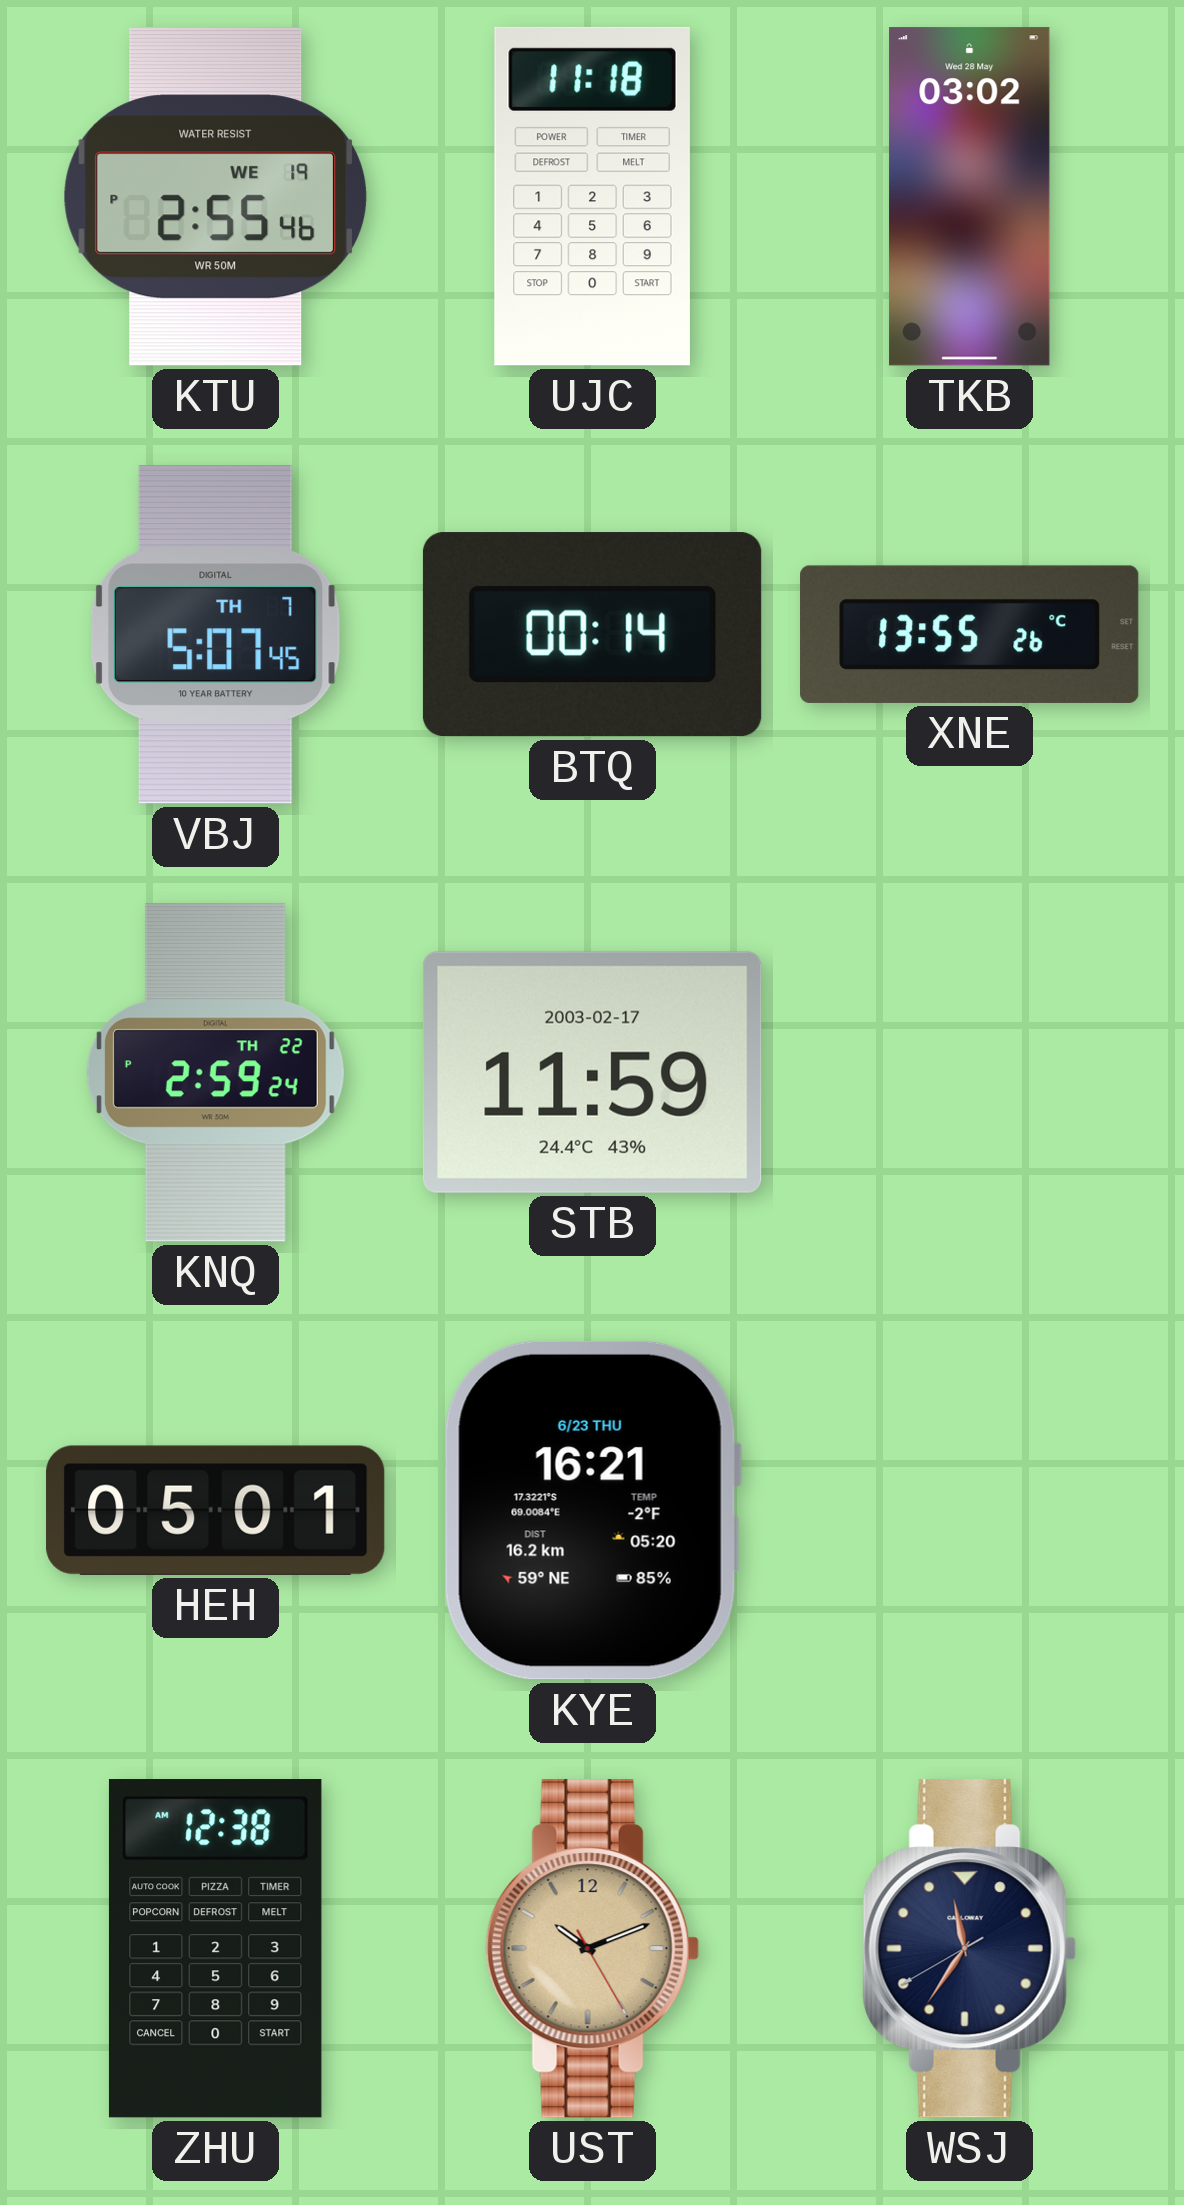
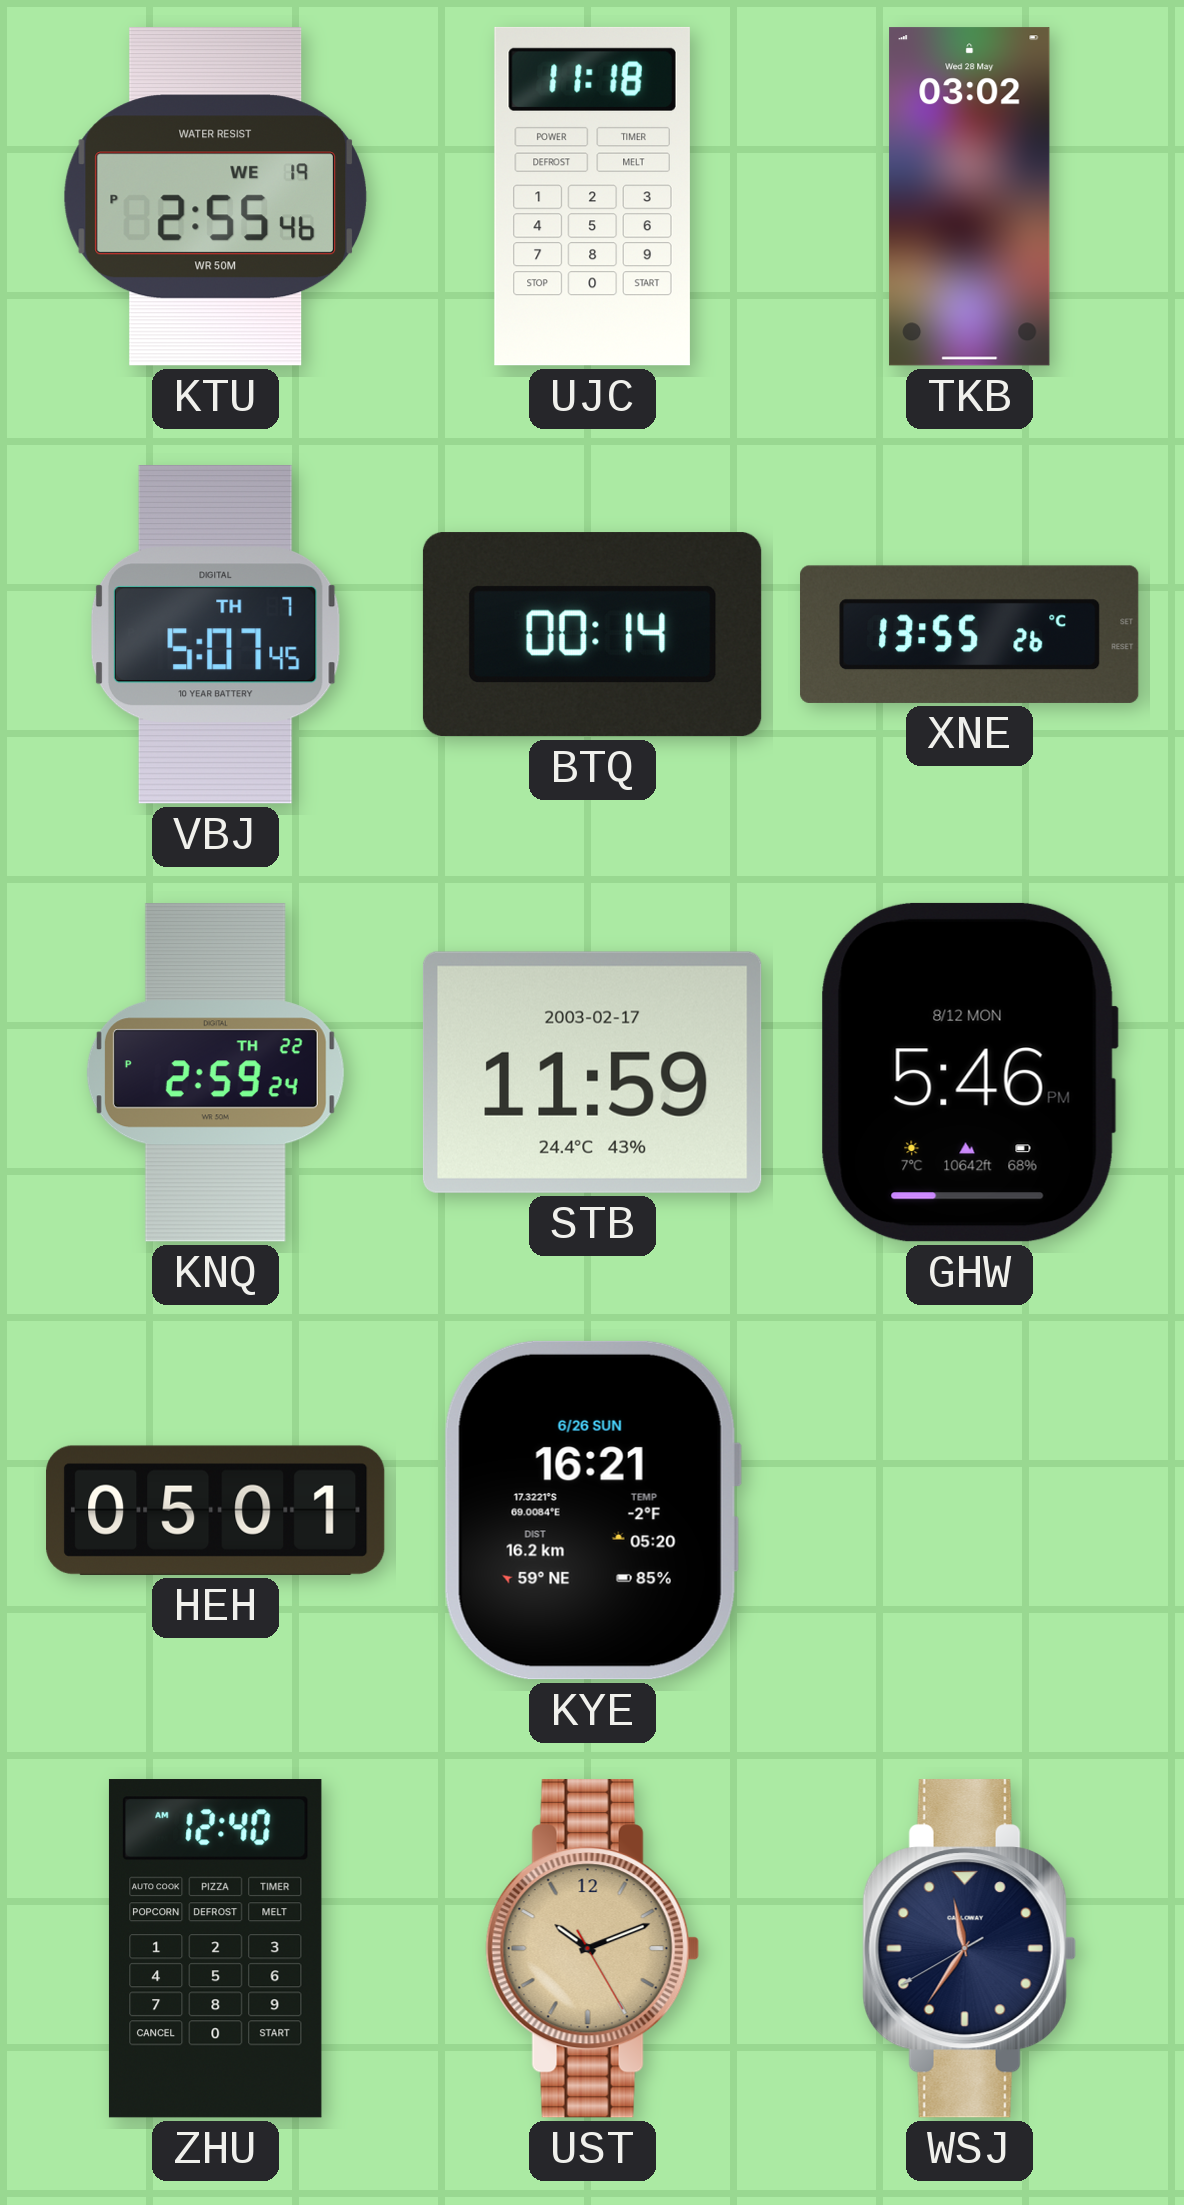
GHW: none -> 5:46 (969, 1072)
KYE date: 6/23 THU -> 6/26 SUN (592, 1510)
ZHU: 12:38 -> 12:40 (215, 1949)
